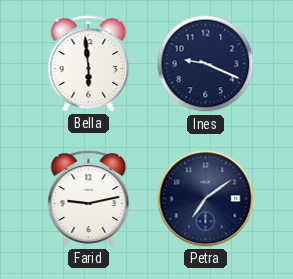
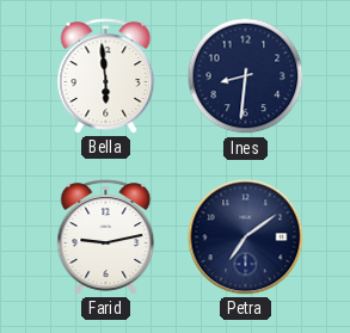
Ines: 9:19 -> 8:31 (246, 76)
